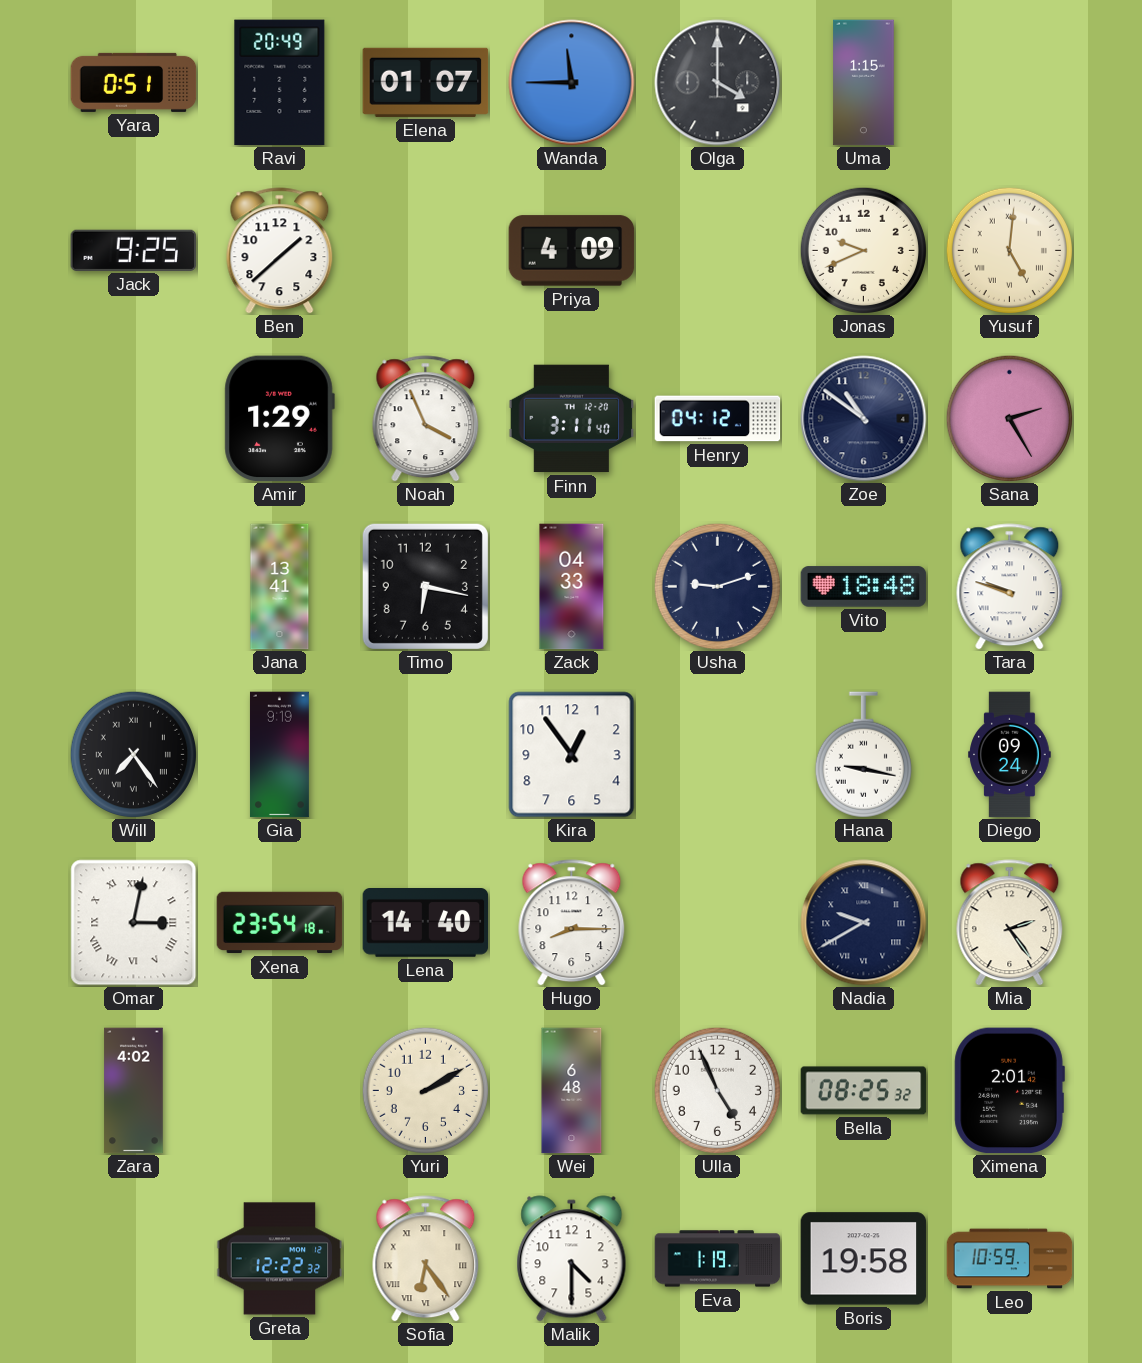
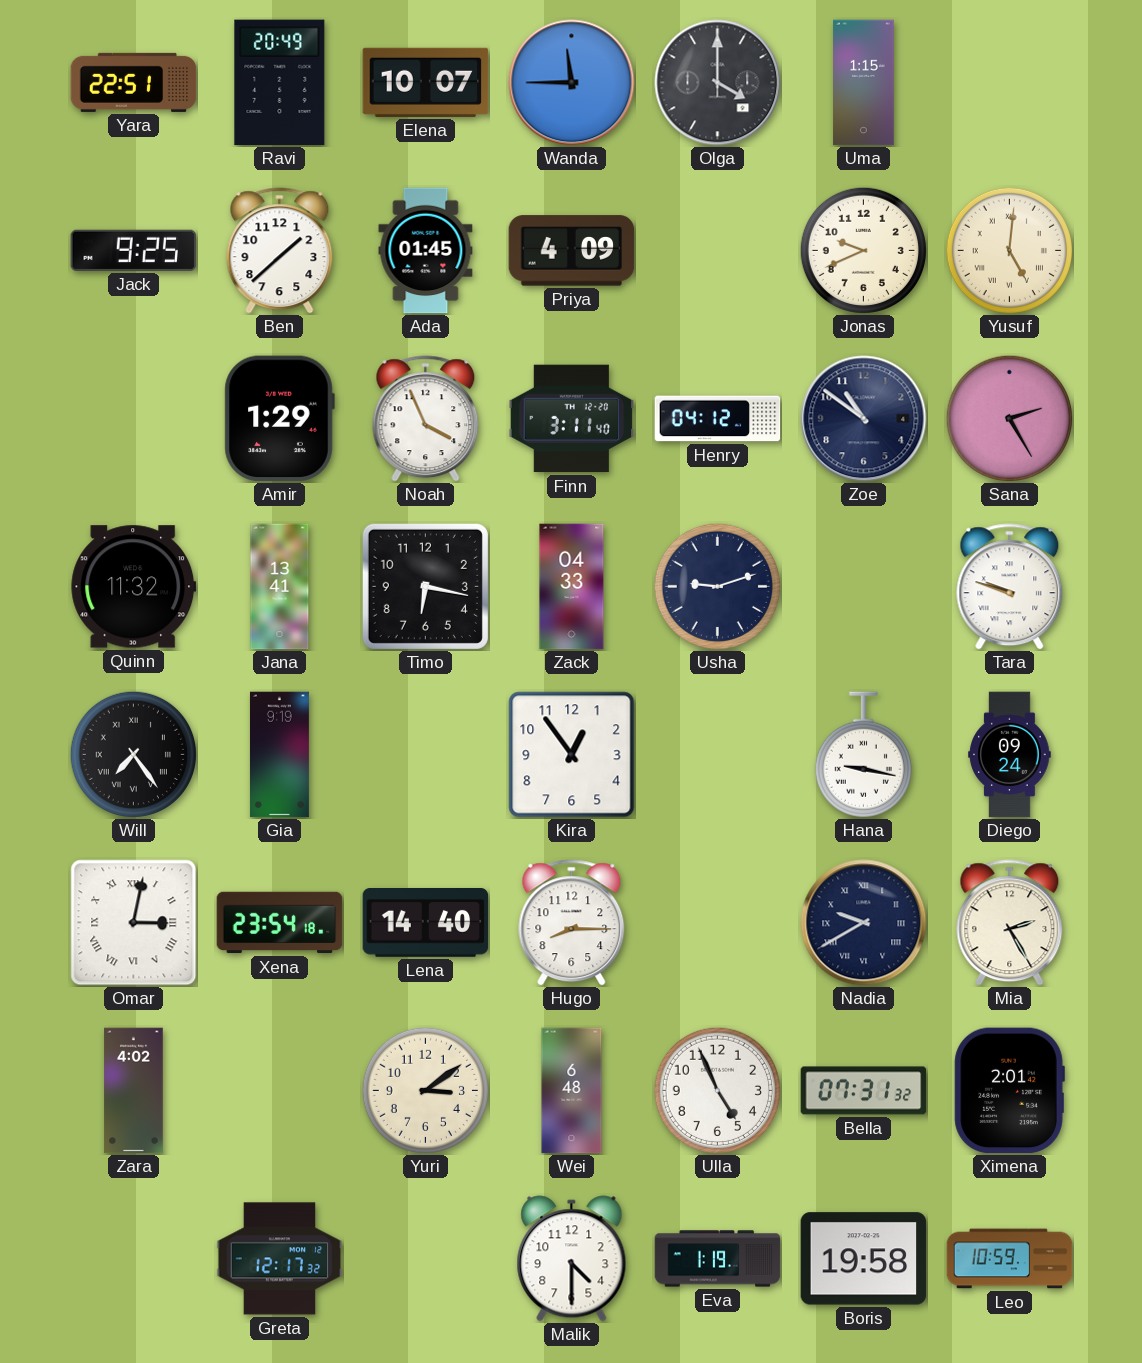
Yara: 0:51 -> 22:51 (134, 82)
Elena: 01:07 -> 10:07 (426, 82)
Ada: none -> 01:45 (426, 251)
Quinn: none -> 11:32 (134, 587)
Vito: 18:48 -> none (864, 587)
Mia: 2:24 -> 2:25 (1010, 923)
Yuri: 2:10 -> 3:09 (425, 1090)
Bella: 08:25 -> 07:31 (864, 1091)
Greta: 12:22 -> 12:17 (280, 1259)
Sofia: 6:24 -> none (426, 1259)
